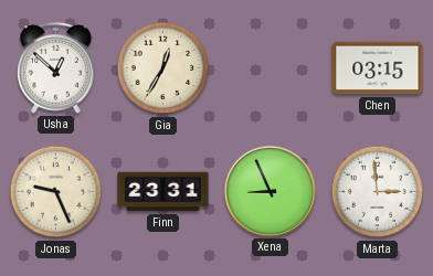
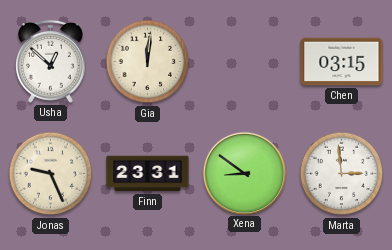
Gia: 12:35 -> 12:01 (148, 62)
Xena: 8:56 -> 8:51 (244, 173)
